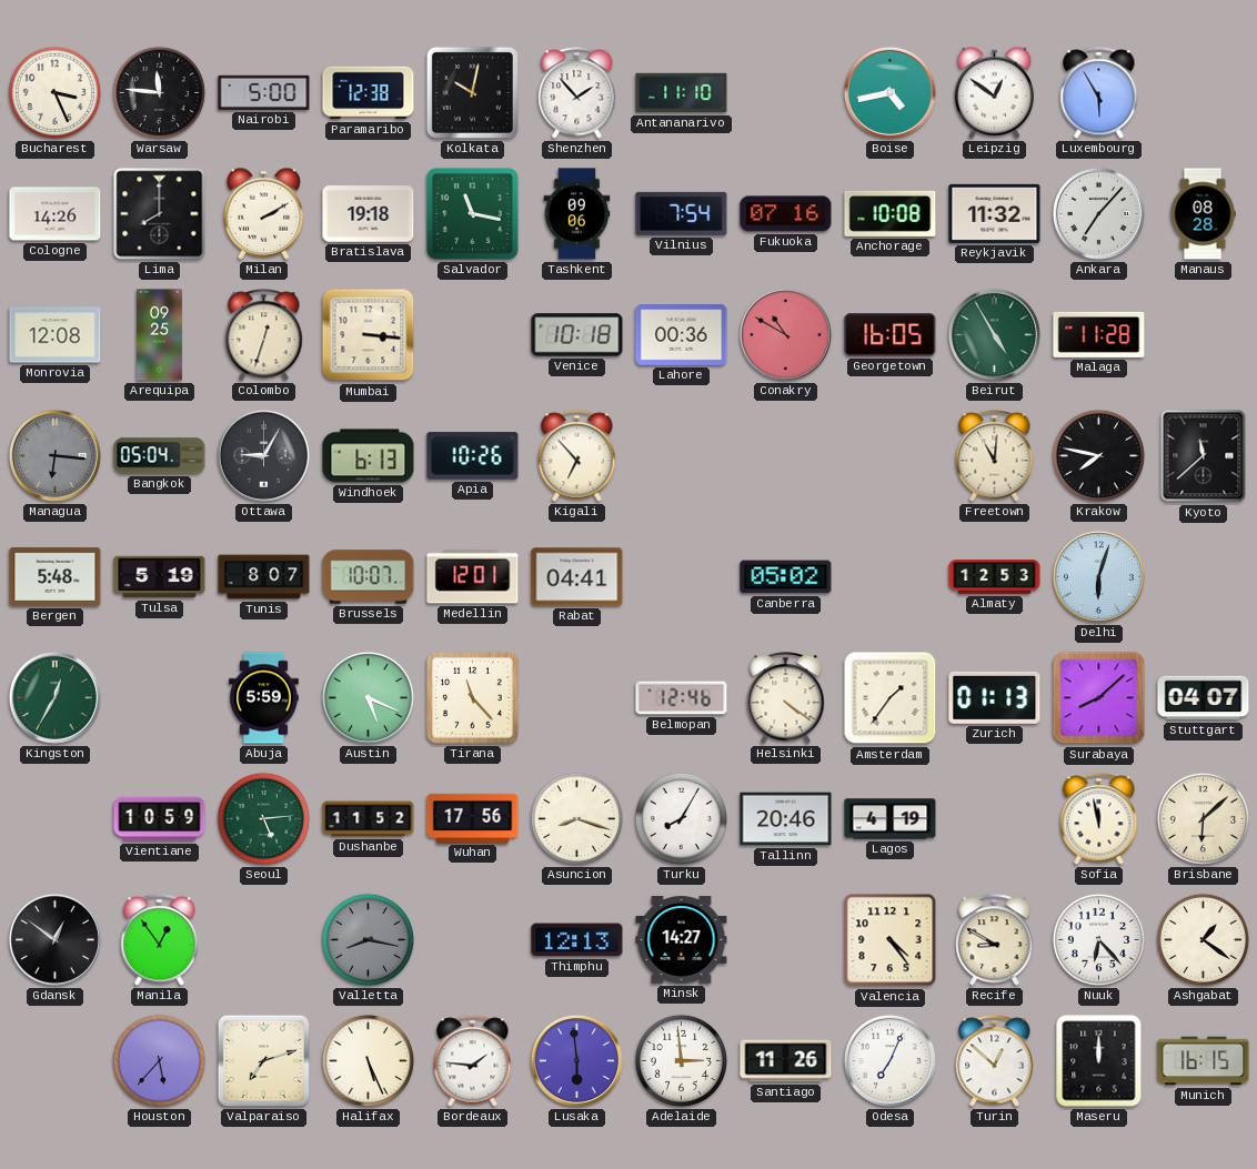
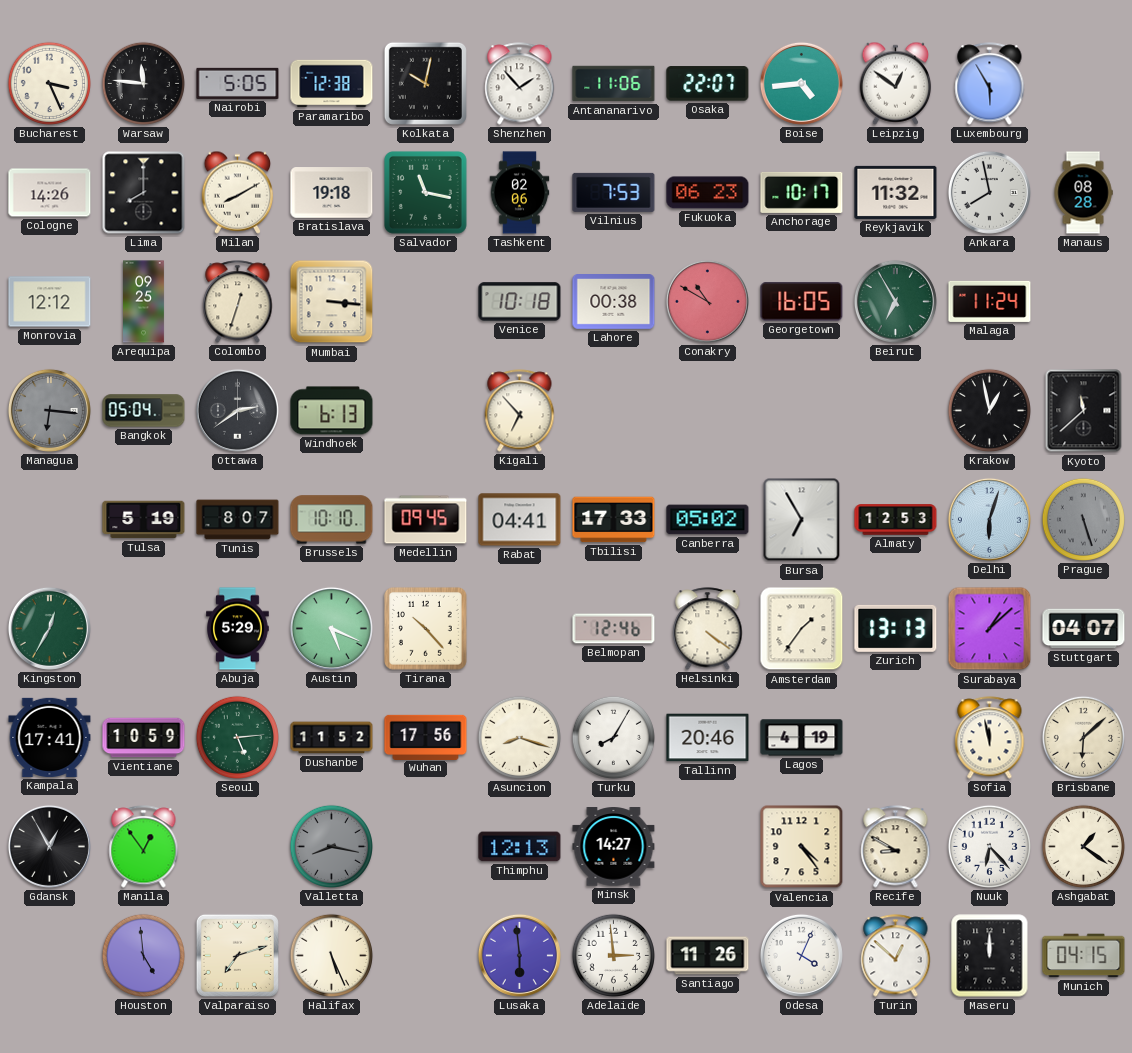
Nairobi: 5:00 -> 5:05 (238, 83)
Antananarivo: 11:10 -> 11:06 (614, 84)
Osaka: none -> 22:07 (708, 84)
Boise: 4:43 -> 4:44 (801, 83)
Milan: 2:10 -> 8:10 (238, 192)
Tashkent: 09:06 -> 02:06 (520, 193)
Vilnius: 7:54 -> 7:53 (614, 192)
Fukuoka: 07:16 -> 06:23 (708, 193)
Anchorage: 10:08 -> 10:17 (802, 192)
Ankara: 7:07 -> 7:58 (989, 192)
Monrovia: 12:08 -> 12:12 (50, 302)
Lahore: 00:36 -> 00:38 (614, 302)
Beirut: 4:55 -> 6:55 (895, 301)
Malaga: 11:28 -> 11:24 (990, 301)
Ottawa: 9:05 -> 2:39 (237, 410)
Apia: 10:26 -> none (473, 456)
Freetown: 11:01 -> none (995, 456)
Krakow: 7:47 -> 12:58 (989, 410)
Bergen: 5:48 -> none (56, 576)
Brussels: 10:07 -> 10:10 (332, 520)
Medellin: 12:01 -> 09:45 (426, 520)
Tbilisi: none -> 17:33 (614, 520)
Bursa: none -> 6:55 (802, 520)
Prague: none -> 5:27 (1083, 519)
Abuja: 5:59 -> 5:29 (238, 629)
Tirana: 11:23 -> 10:23 (425, 628)
Zurich: 01:13 -> 13:13 (896, 628)
Surabaya: 8:08 -> 1:08 (990, 629)
Kampala: none -> 17:41 (50, 737)
Gdansk: 12:51 -> 12:55 (49, 846)
Houston: 5:37 -> 4:59 (143, 955)
Bordeaux: 1:46 -> none (473, 1061)
Odesa: 7:04 -> 4:04 (801, 955)
Munich: 16:15 -> 04:15 (1084, 956)
